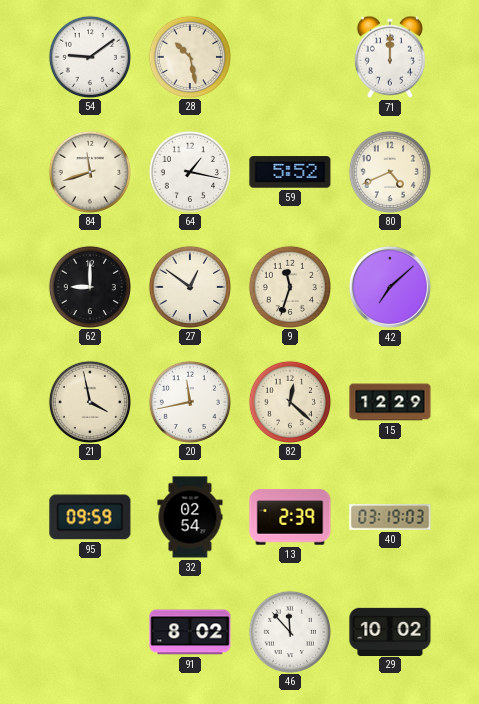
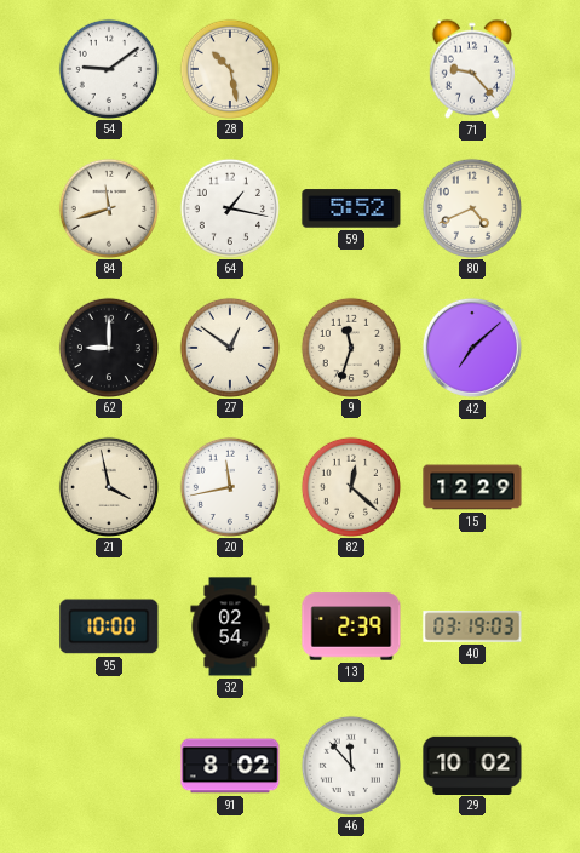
71: 12:00 -> 9:23 (472, 69)
95: 09:59 -> 10:00 (109, 626)
